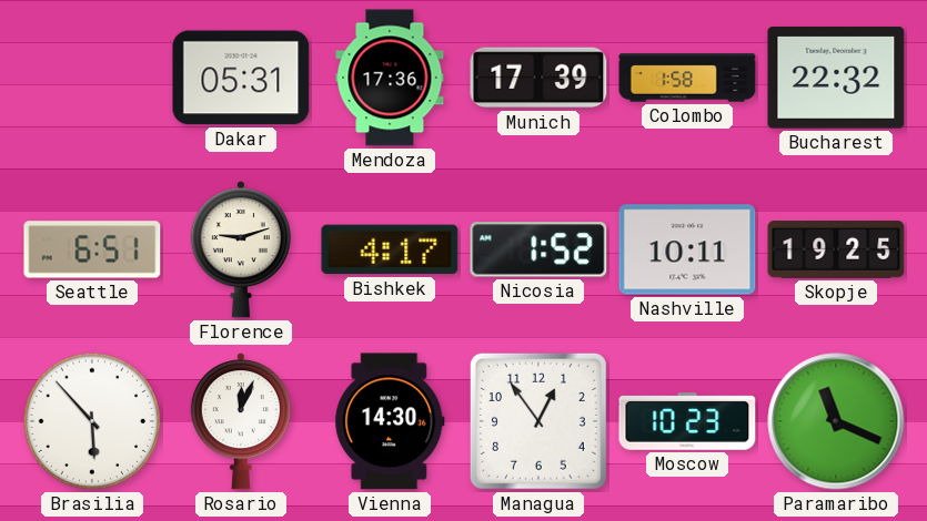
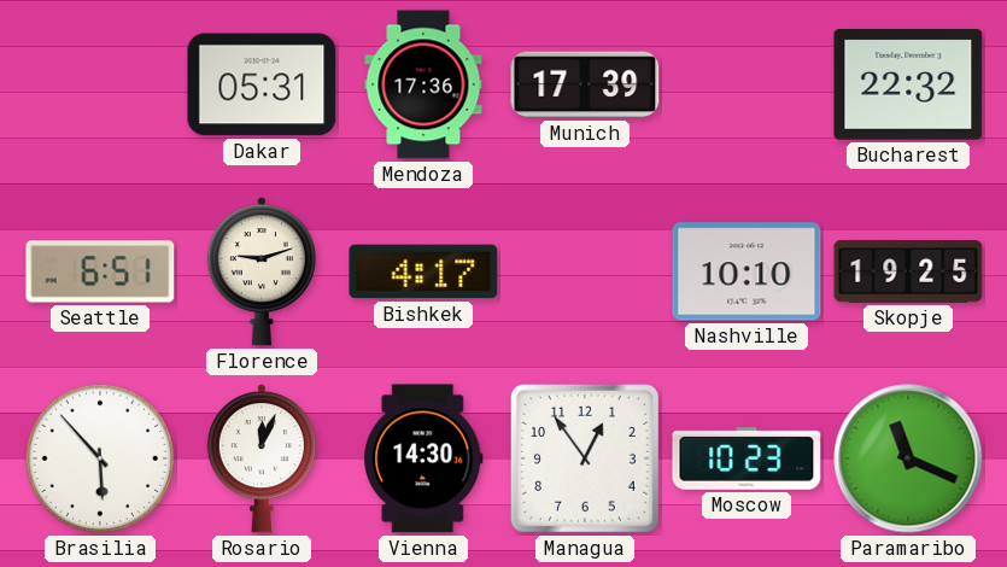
Colombo: 1:58 -> none (687, 78)
Nicosia: 1:52 -> none (538, 249)
Nashville: 10:11 -> 10:10 (747, 271)
